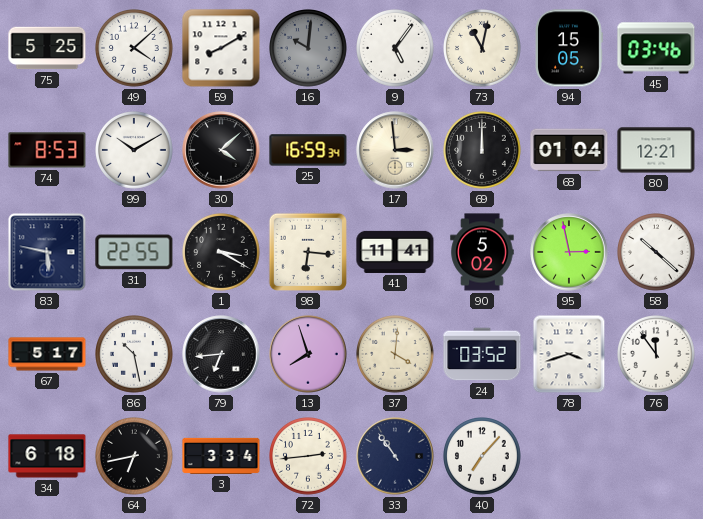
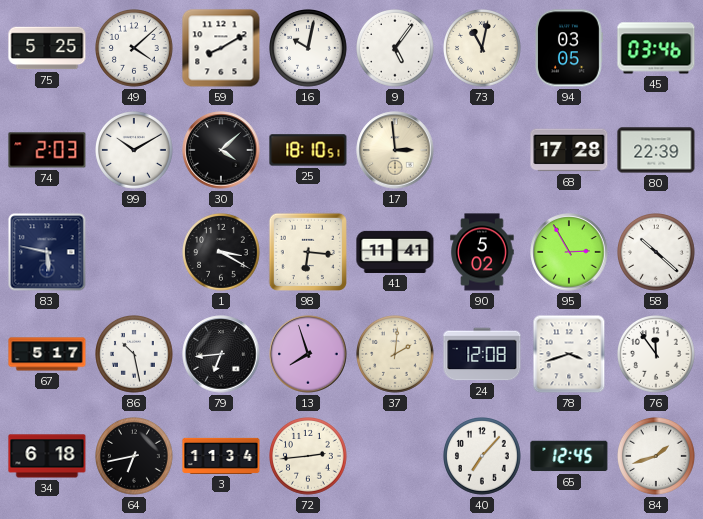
16: 10:01 -> 10:02 (309, 49)
16 dial: grey -> white (309, 49)
94: 15:05 -> 03:05 (569, 48)
74: 8:53 -> 2:03 (47, 150)
25: 16:59 -> 18:10 (308, 150)
69: 12:00 -> none (483, 151)
68: 01:04 -> 17:28 (569, 150)
80: 12:21 -> 22:39 (656, 150)
31: 22:55 -> none (134, 252)
95: 2:58 -> 2:55 (569, 252)
37: 4:01 -> 2:01 (396, 355)
24: 03:52 -> 12:08 (482, 354)
3: 3:34 -> 11:34 (221, 456)
33: 10:54 -> none (395, 456)
65: none -> 12:45 (569, 456)
84: none -> 1:42 (657, 457)
